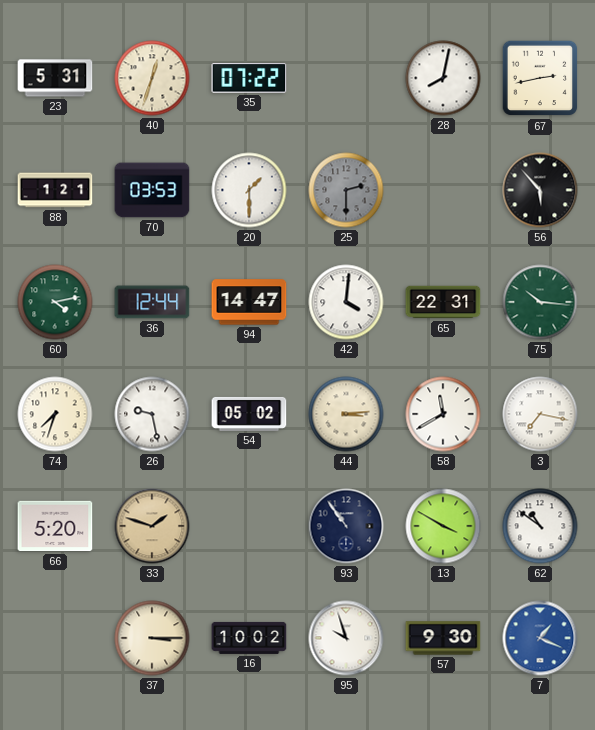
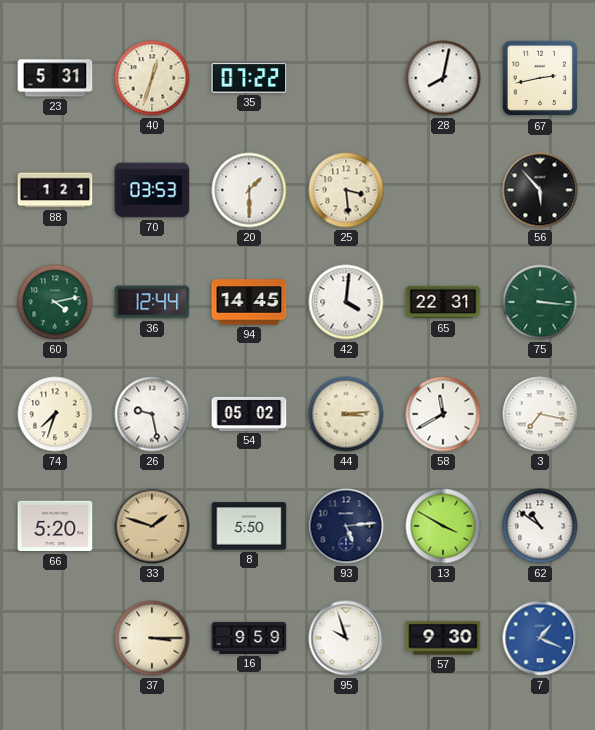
25: 2:30 -> 3:29 (346, 190)
25 dial: grey -> cream (346, 190)
94: 14:47 -> 14:45 (249, 302)
75: 10:16 -> 3:16 (540, 302)
8: none -> 5:50 (249, 526)
93: 10:54 -> 5:14 (346, 526)
16: 10:02 -> 9:59 (249, 638)
